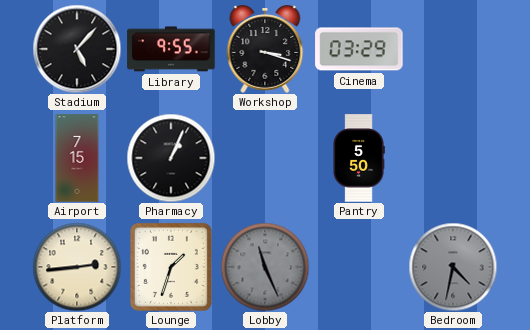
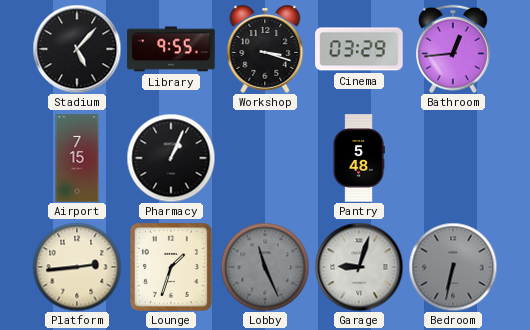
Bathroom: none -> 12:44 (453, 49)
Pantry: 5:50 -> 5:48 (359, 158)
Garage: none -> 9:03 (359, 267)
Bedroom: 4:32 -> 6:32 (453, 267)
